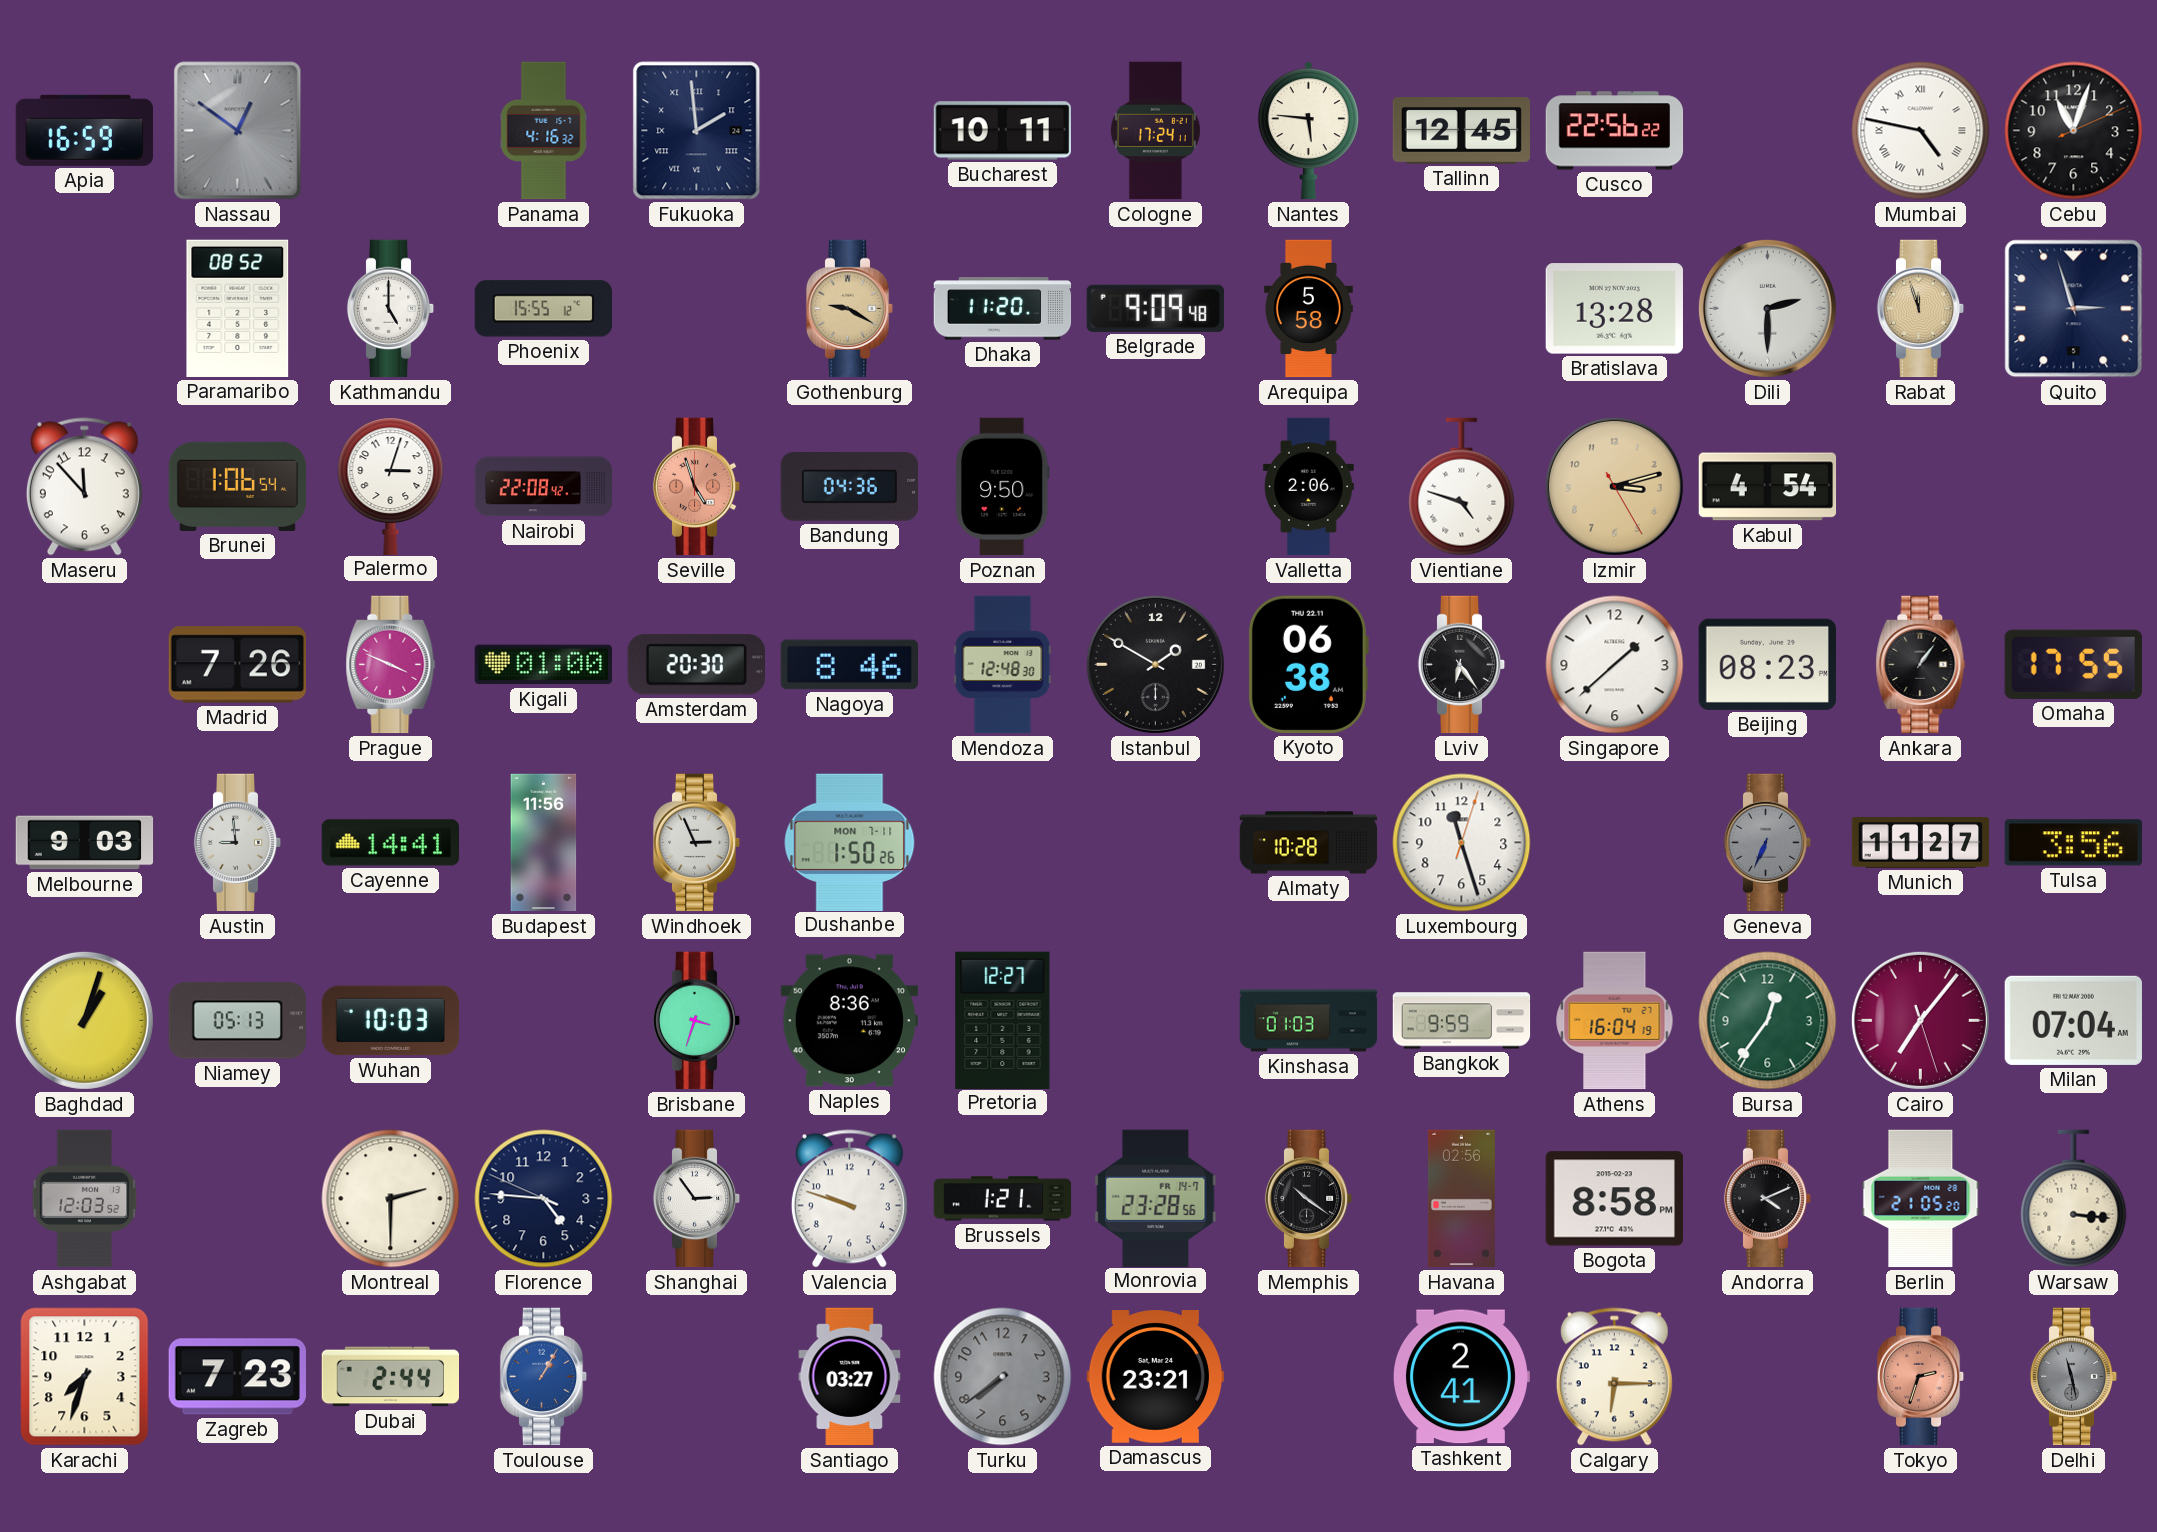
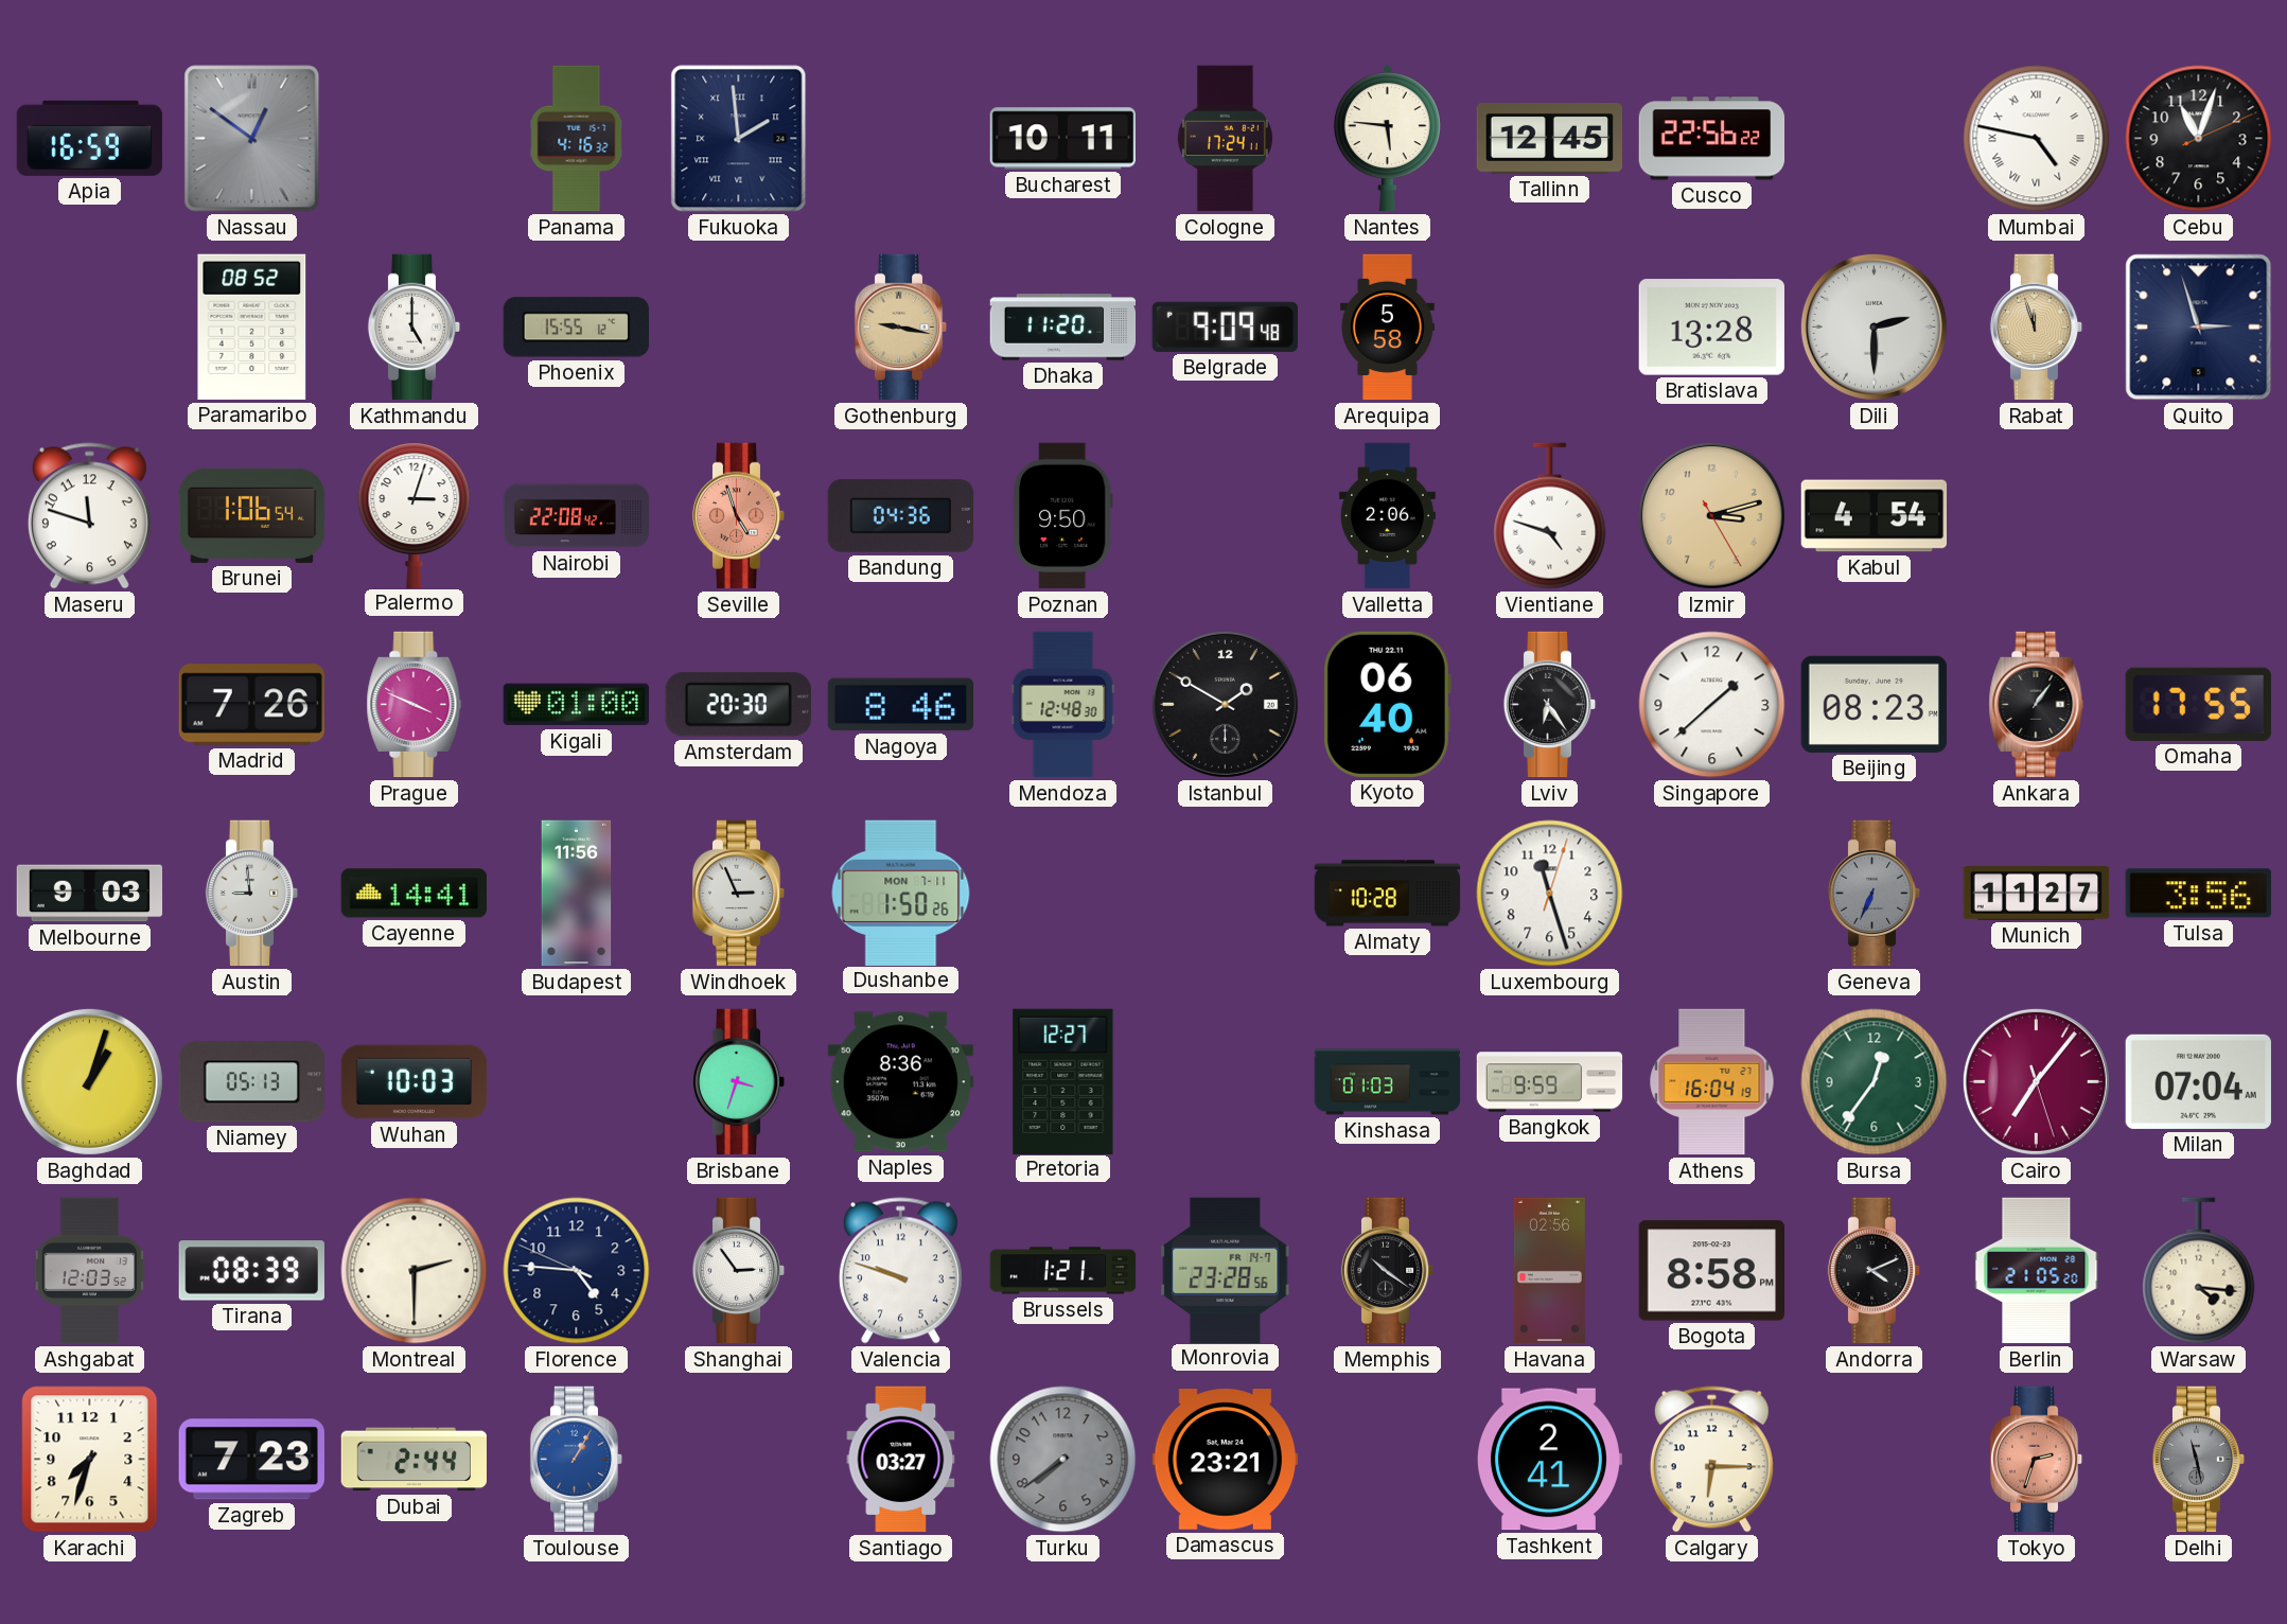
Gothenburg: 9:20 -> 9:17 (901, 328)
Maseru: 11:53 -> 11:48 (89, 516)
Kyoto: 06:38 -> 06:40 (1387, 704)
Tirana: none -> 08:39 (251, 1271)
Warsaw: 3:16 -> 4:16 (2199, 1271)
